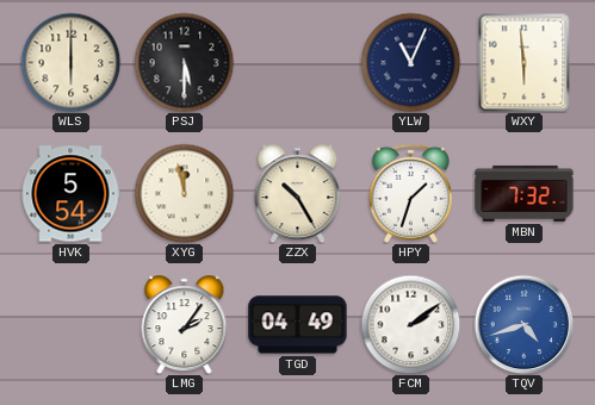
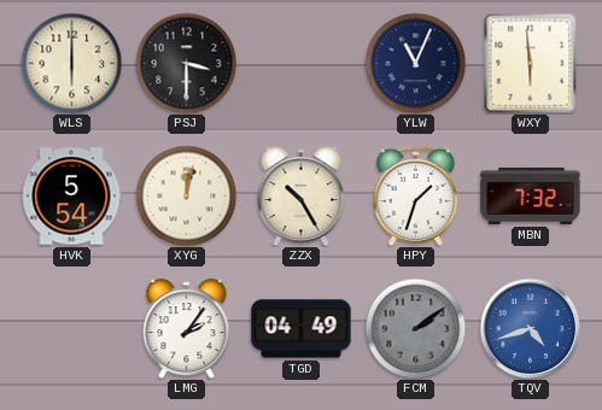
PSJ: 5:30 -> 3:30 (186, 63)
XYG: 11:58 -> 12:02 (186, 195)
FCM dial: white -> grey (415, 328)
